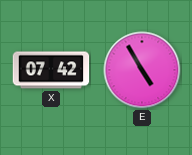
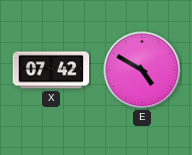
E: 4:55 -> 4:50 (142, 70)
